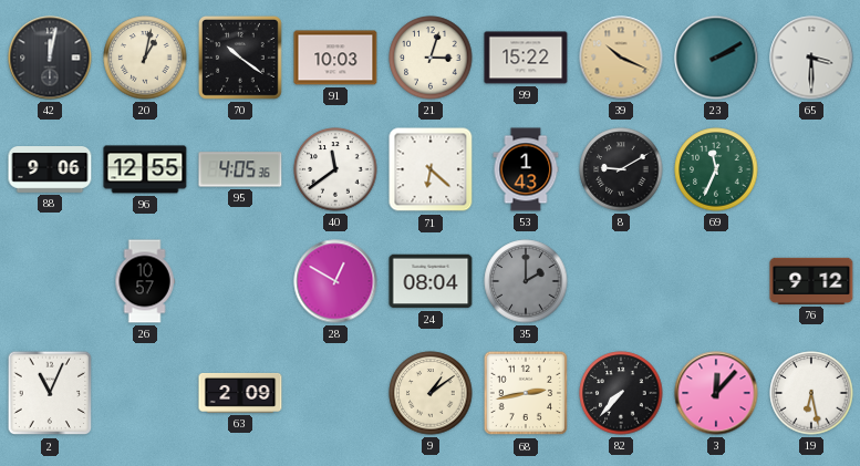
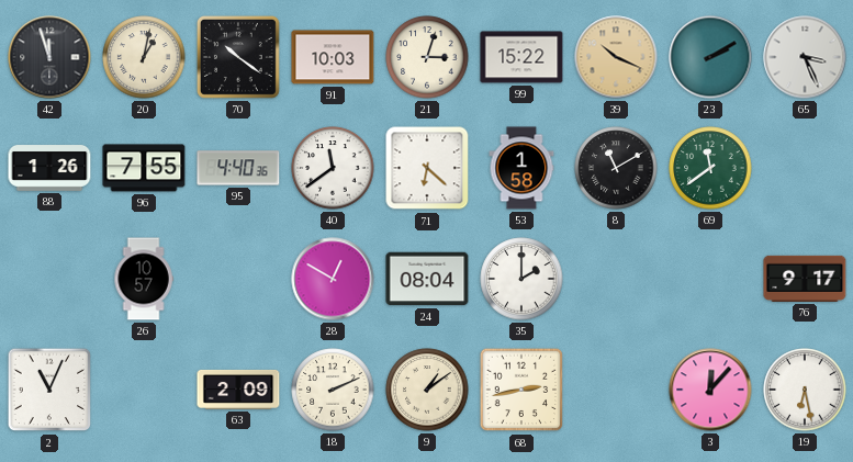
42: 12:02 -> 11:57 (49, 57)
65: 3:30 -> 3:26 (805, 57)
88: 9:06 -> 1:26 (49, 168)
96: 12:55 -> 7:55 (144, 168)
95: 4:05 -> 4:40 (238, 168)
53: 1:43 -> 1:58 (521, 168)
8: 9:10 -> 11:10 (616, 168)
69: 11:34 -> 11:39 (710, 168)
35 dial: grey -> white (521, 279)
76: 9:12 -> 9:17 (805, 279)
18: none -> 2:11 (333, 390)
82: 7:37 -> none (621, 393)
